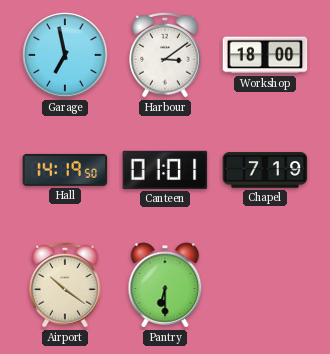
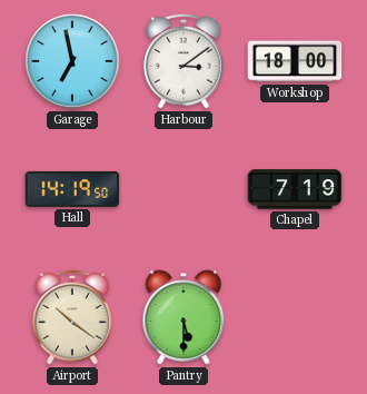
Canteen: 01:01 -> none (165, 170)
Pantry: 6:30 -> 5:30 (183, 317)
